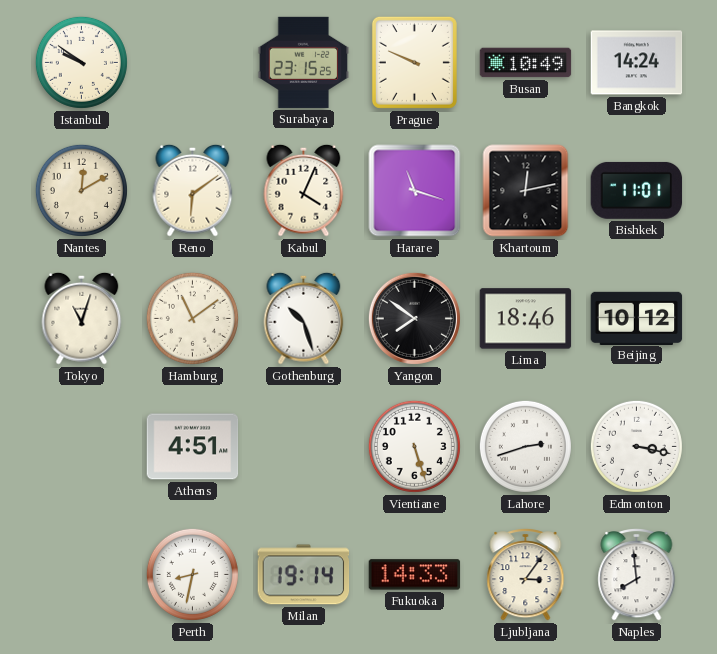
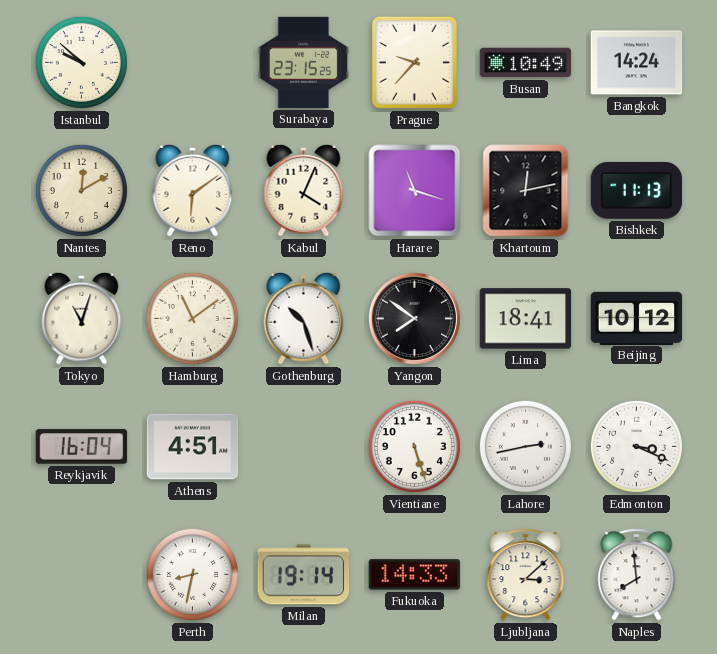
Istanbul: 9:51 -> 9:52 (81, 62)
Prague: 9:49 -> 9:37 (414, 62)
Bishkek: 11:01 -> 11:13 (637, 190)
Lima: 18:46 -> 18:41 (526, 319)
Reykjavik: none -> 16:04 (82, 447)
Lahore: 2:42 -> 2:43 (525, 446)
Edmonton: 3:17 -> 3:19 (636, 446)
Ljubljana: 3:06 -> 3:08 (526, 574)
